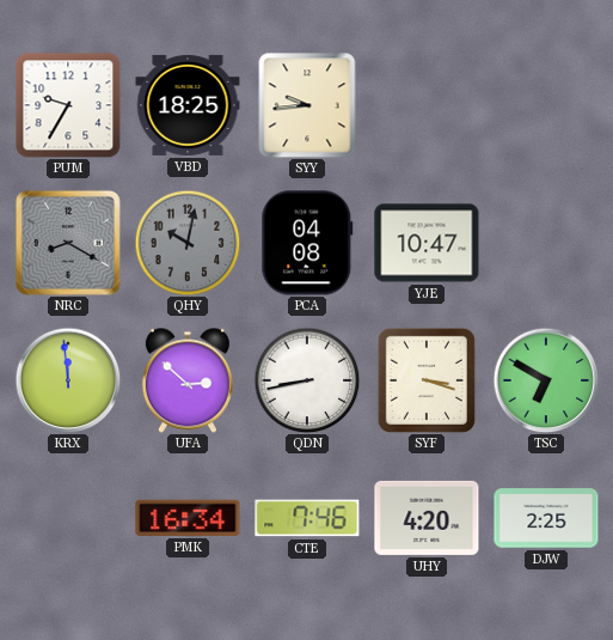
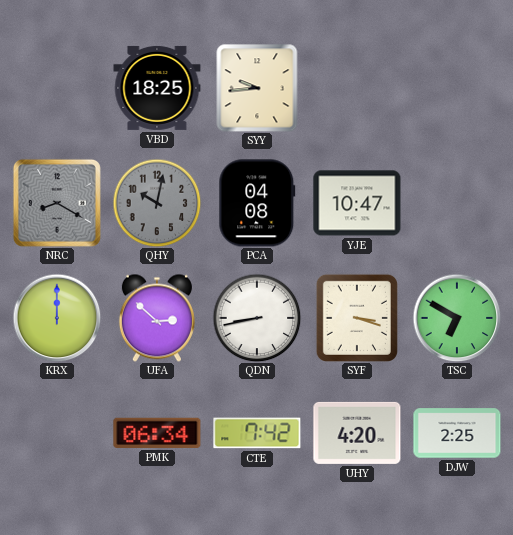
PUM: 9:35 -> none (68, 105)
KRX: 11:59 -> 12:00 (57, 318)
PMK: 16:34 -> 06:34 (157, 433)
CTE: 7:46 -> 7:42 (257, 433)
